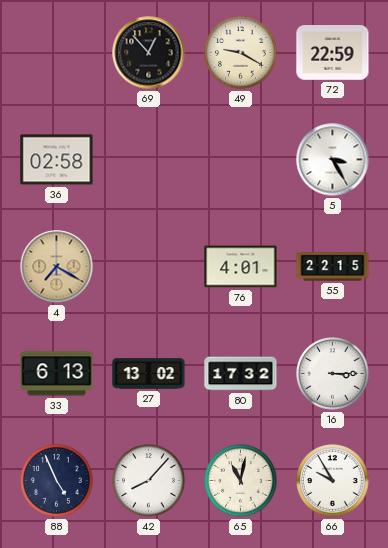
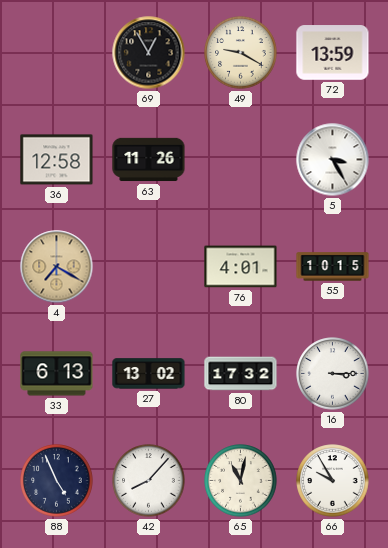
69: 12:53 -> 12:55 (149, 53)
72: 22:59 -> 13:59 (333, 53)
36: 02:58 -> 12:58 (57, 160)
63: none -> 11:26 (149, 160)
55: 22:15 -> 10:15 (333, 267)
